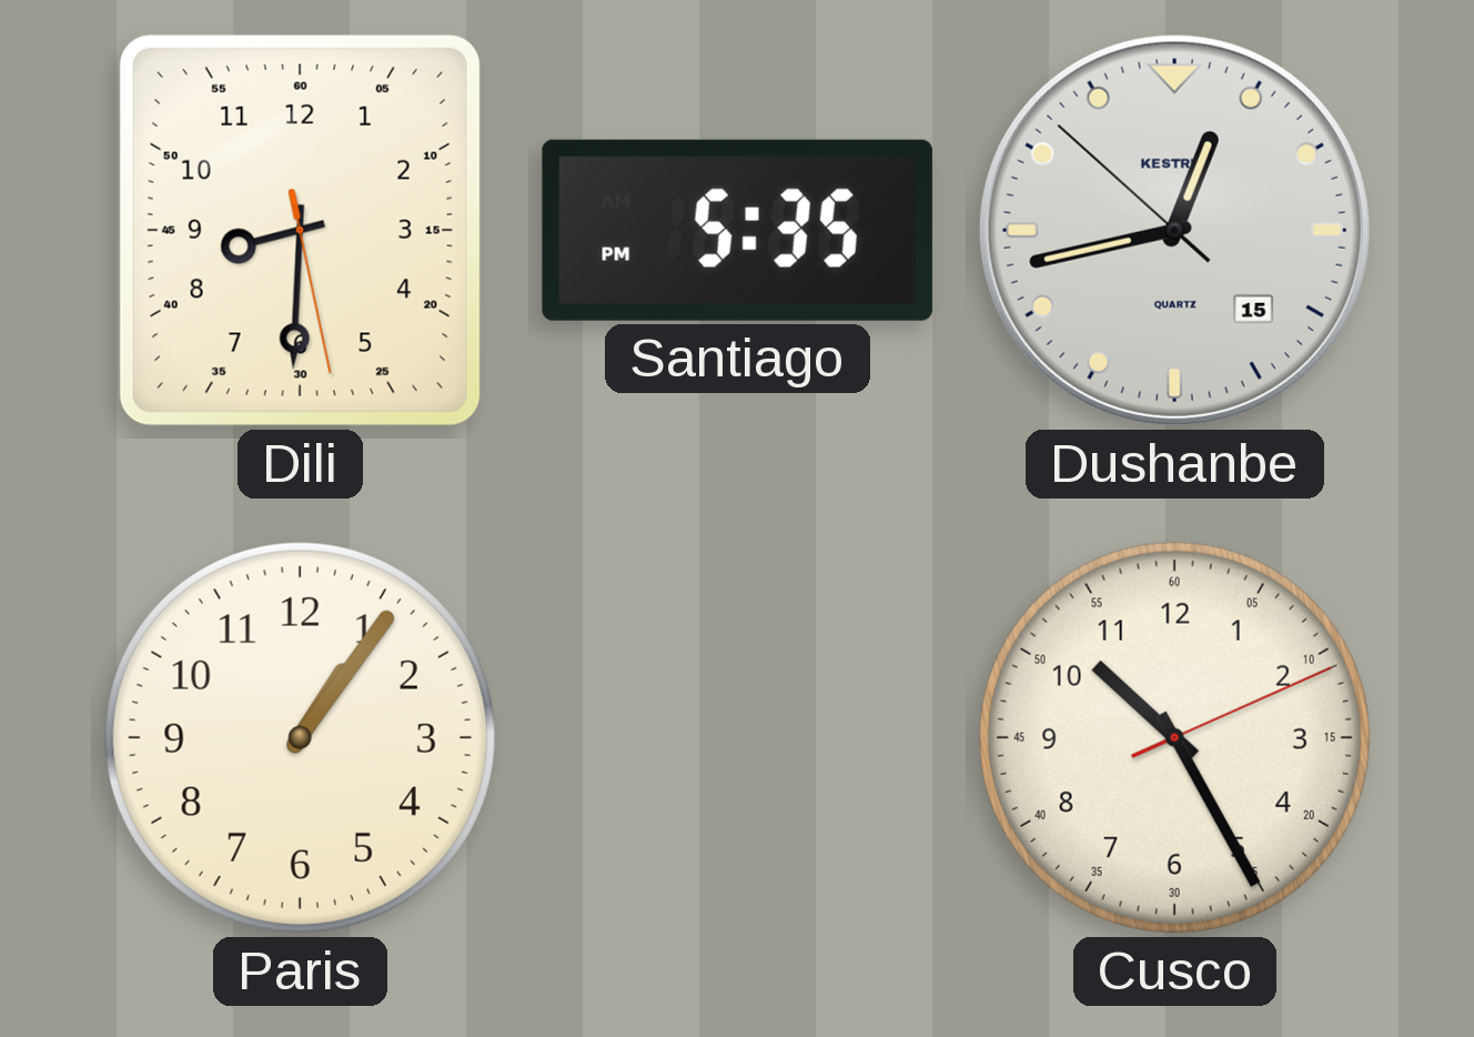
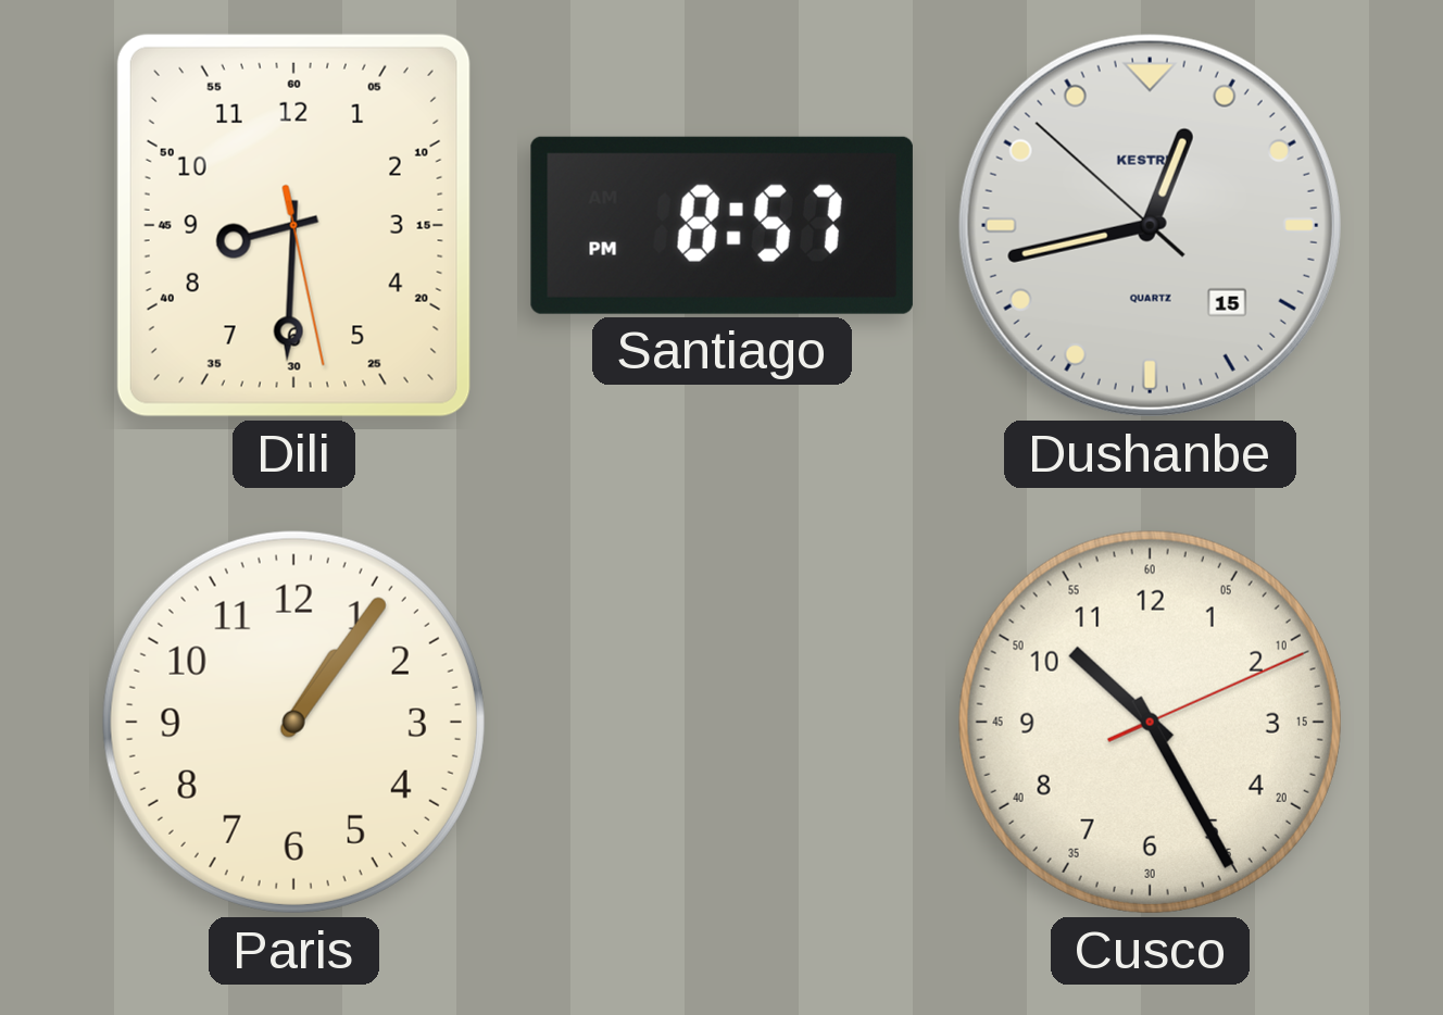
Santiago: 5:35 -> 8:57 (721, 225)
